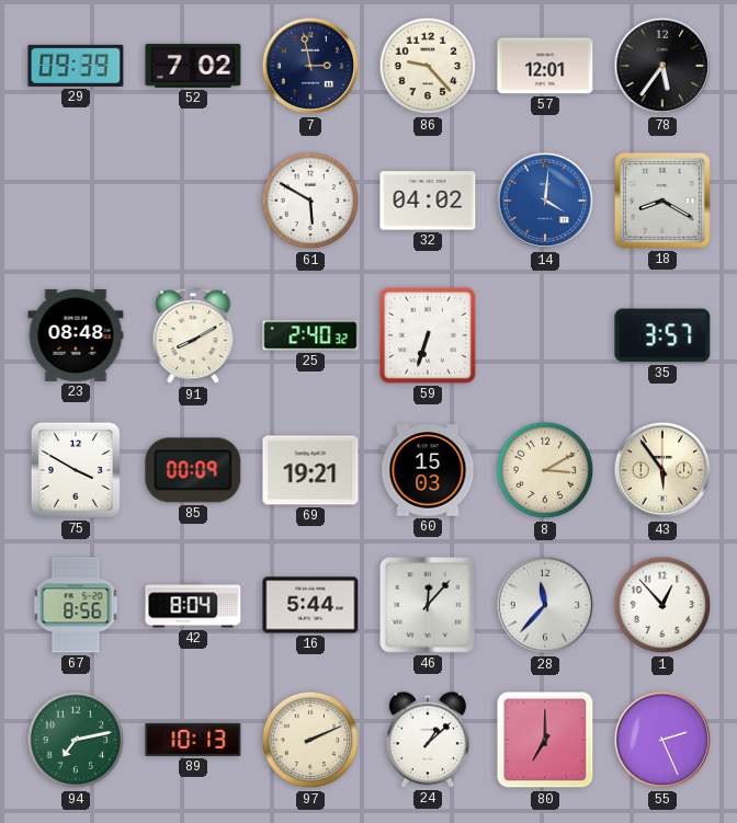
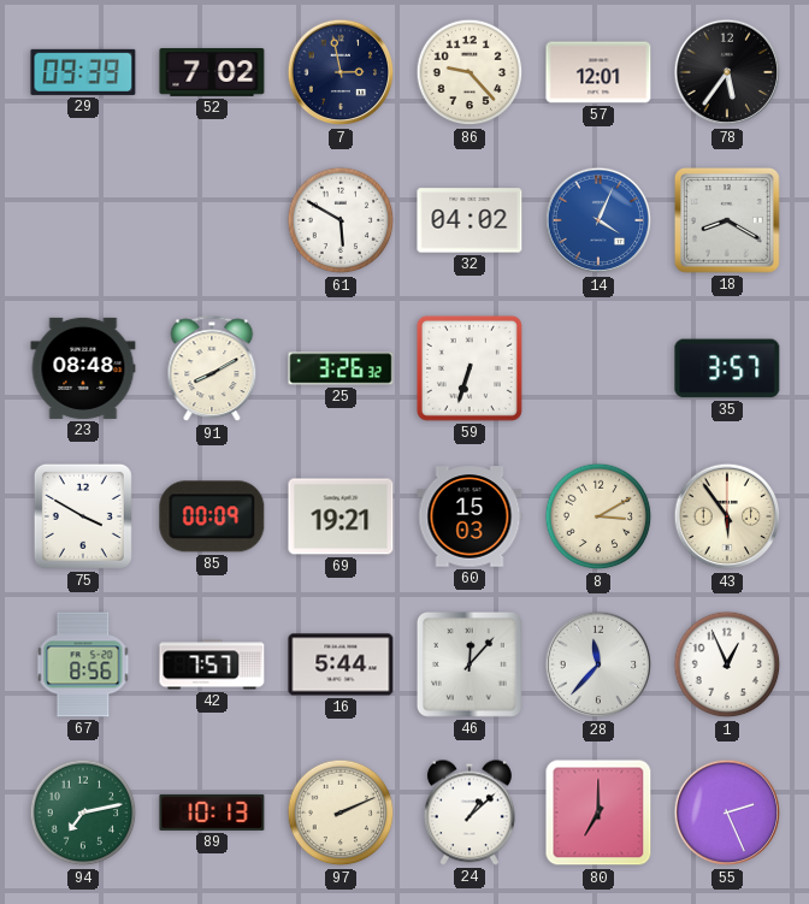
14: 4:01 -> 4:04 (598, 220)
25: 2:40 -> 3:26 (341, 368)
42: 8:04 -> 7:57 (212, 664)
1: 12:53 -> 12:56 (727, 664)
